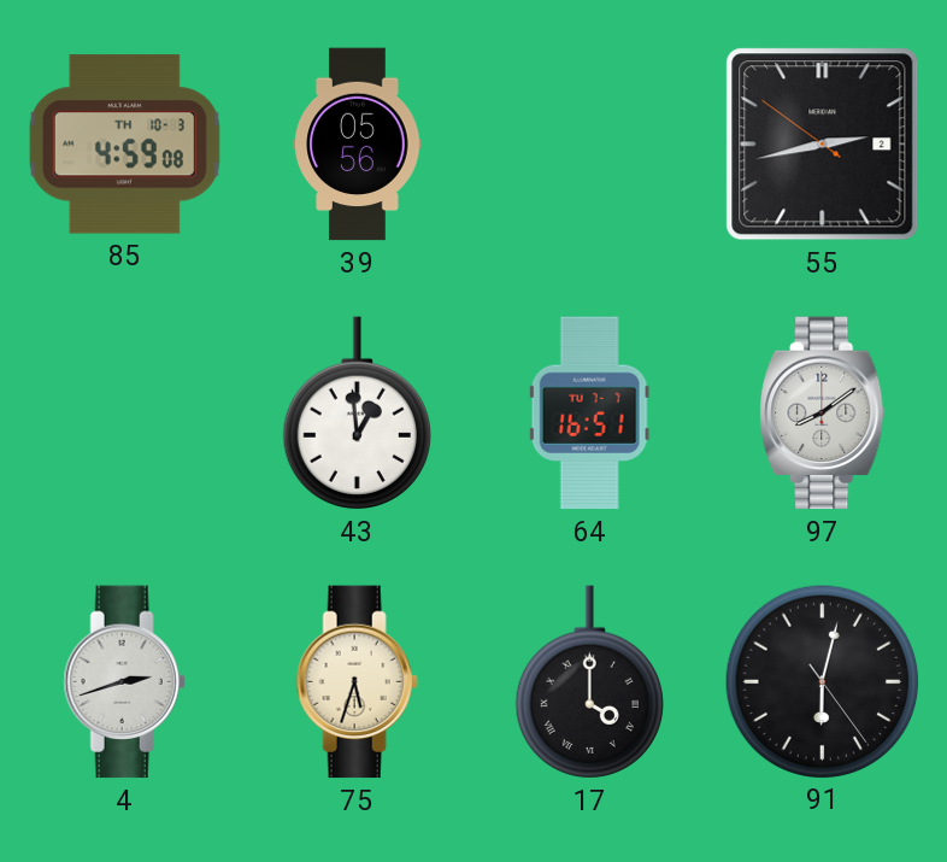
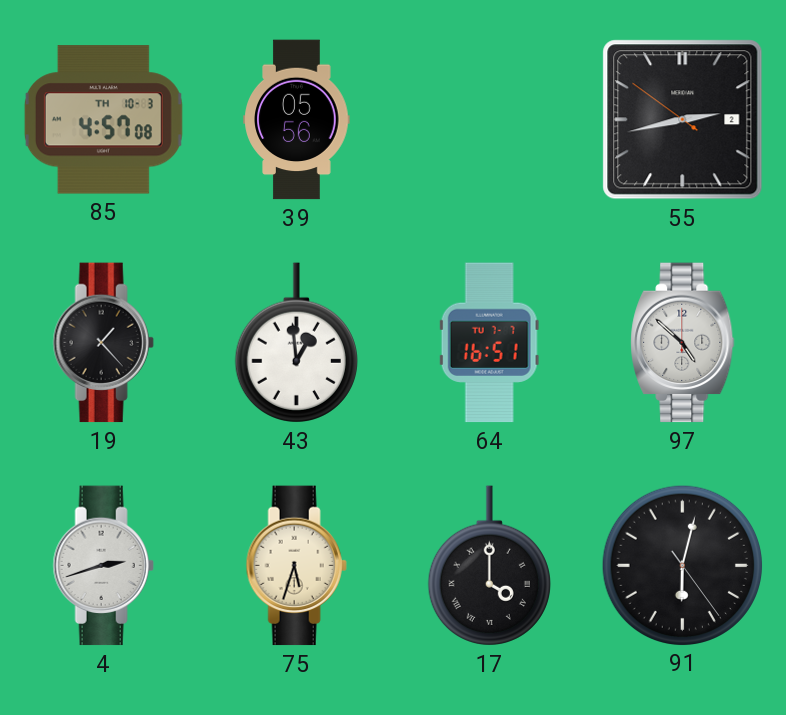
85: 4:59 -> 4:57 (103, 120)
19: none -> 1:23 (103, 343)
97: 8:09 -> 4:52 (683, 343)
